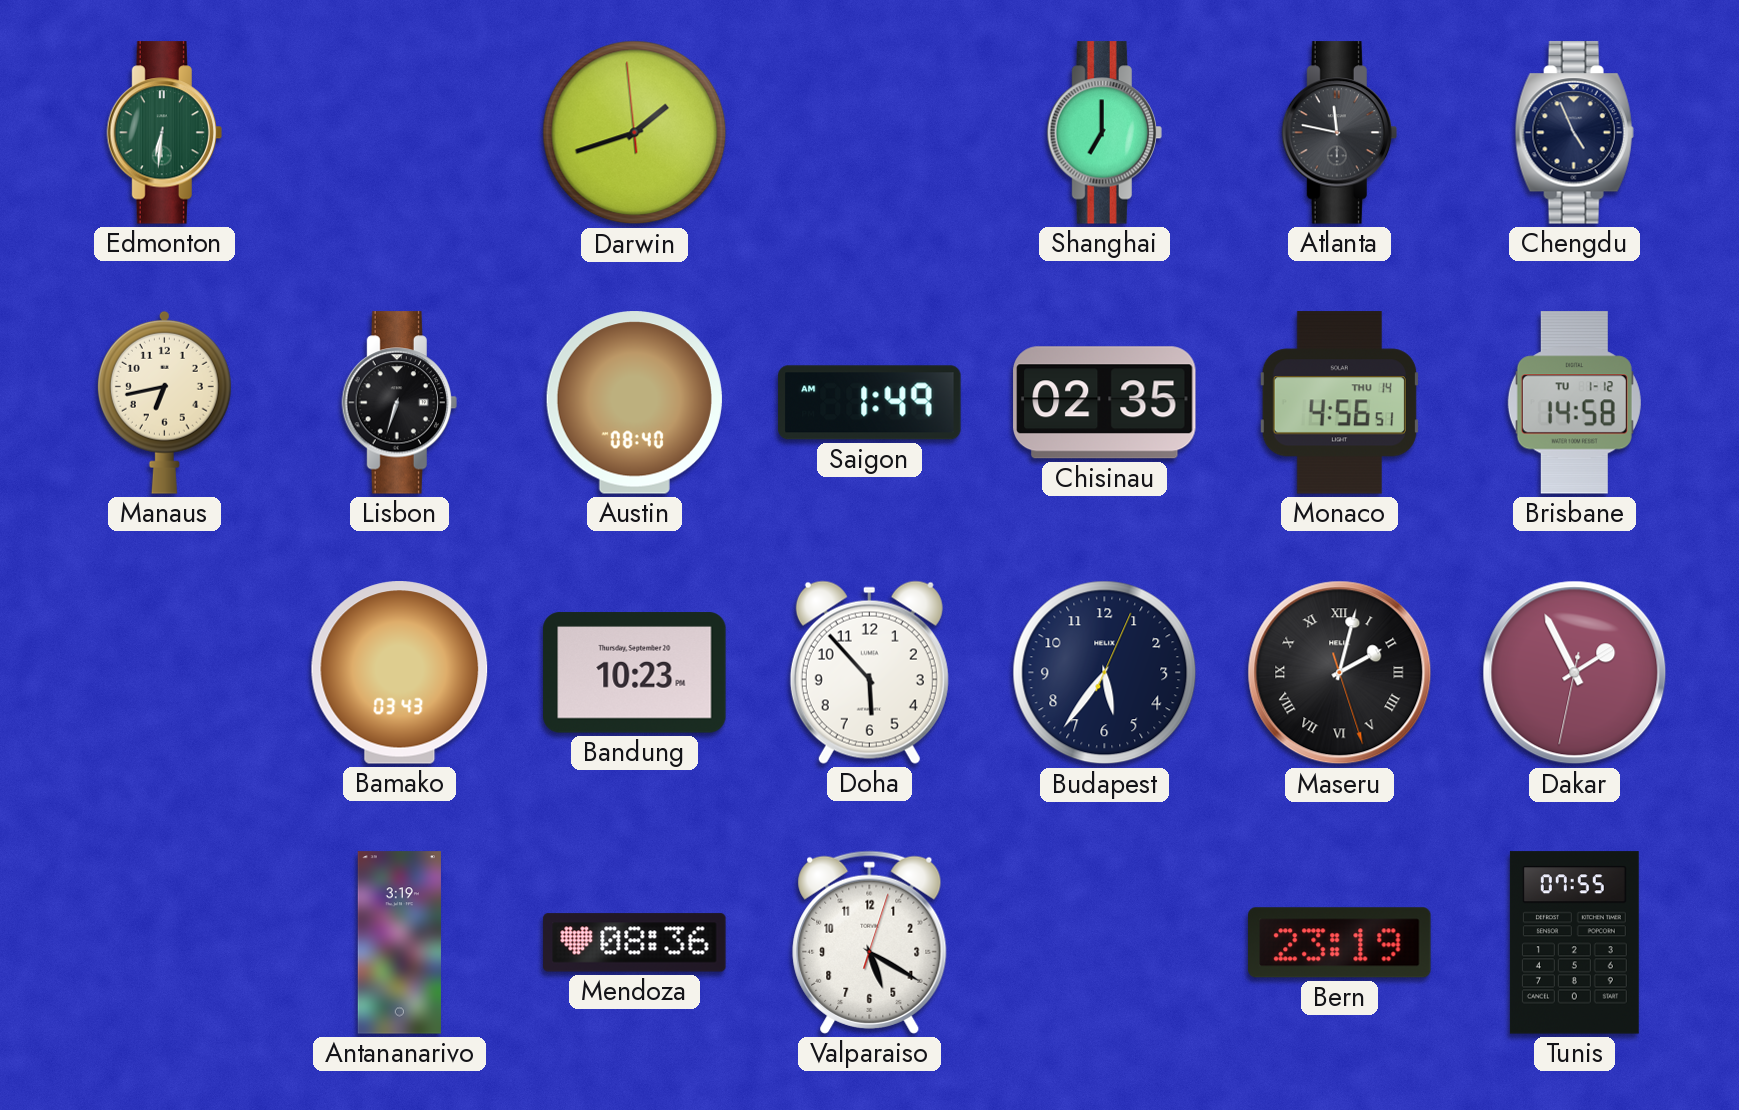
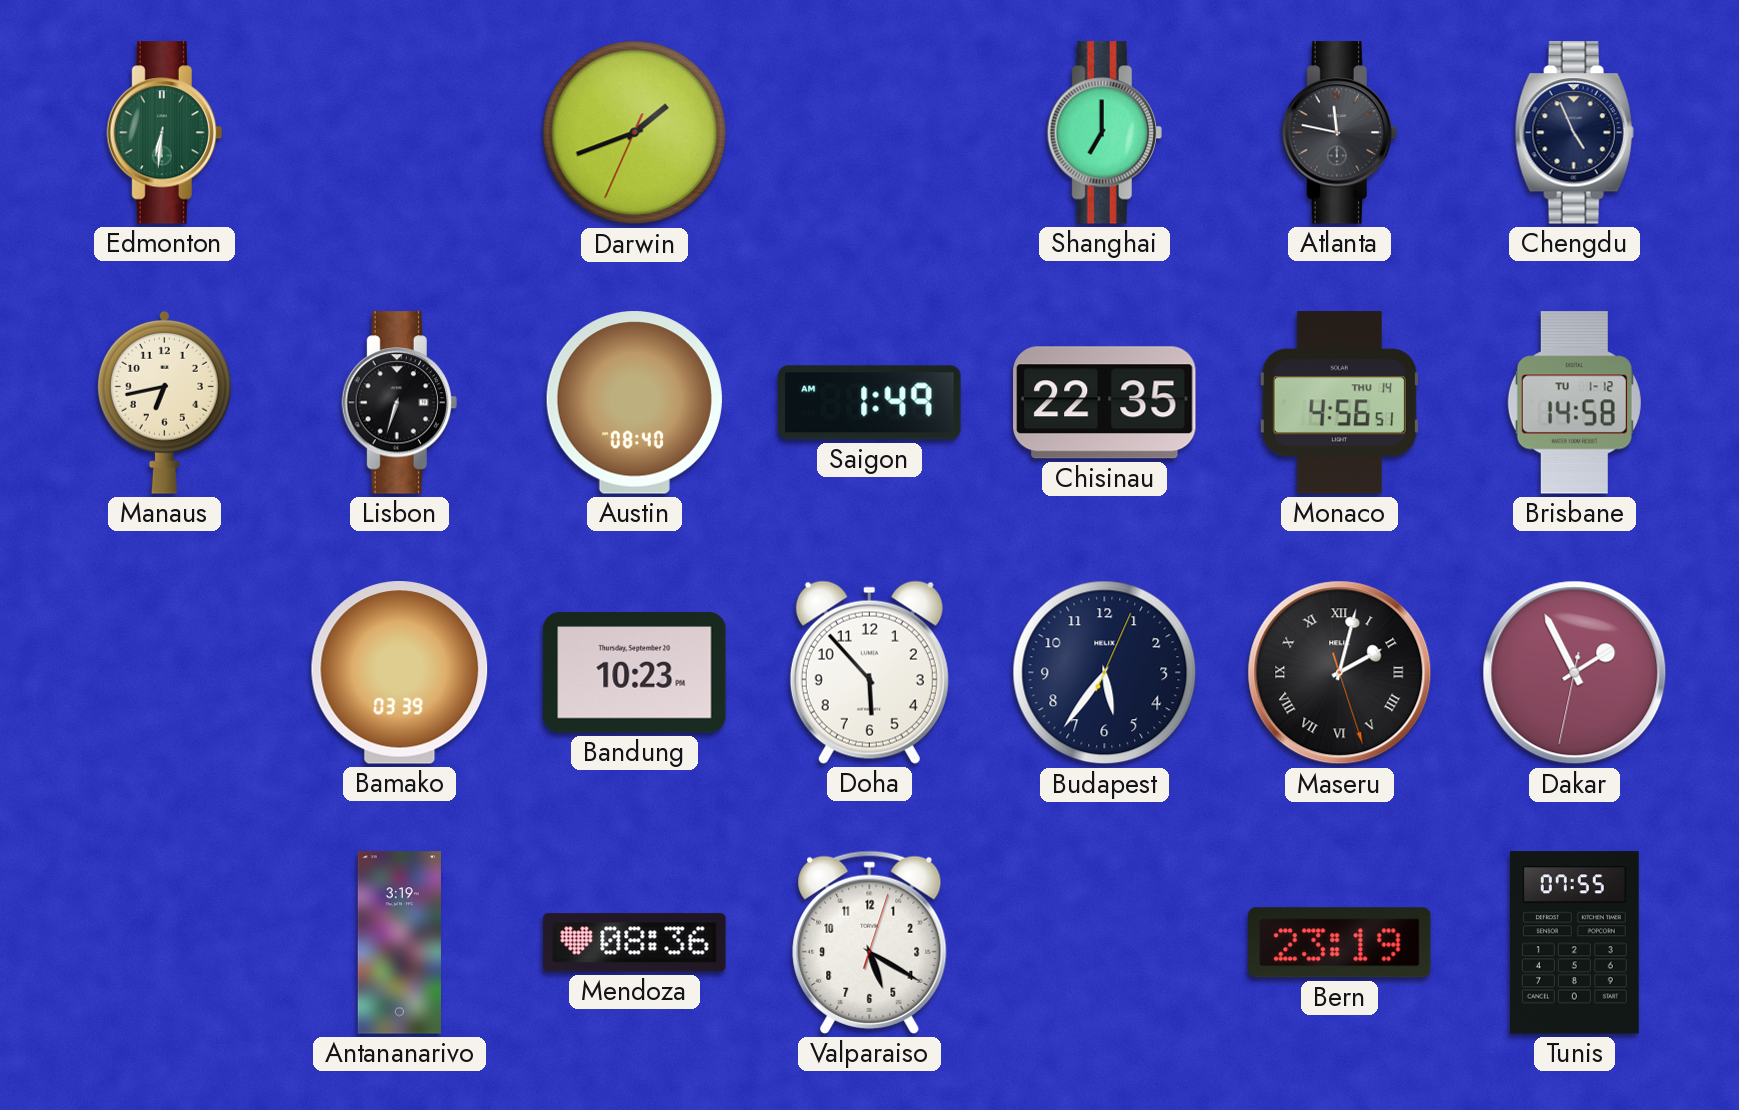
Darwin: 1:41:59 -> 1:41:34 (635, 133)
Chisinau: 02:35 -> 22:35 (1105, 403)
Bamako: 03:43 -> 03:39 (400, 673)
